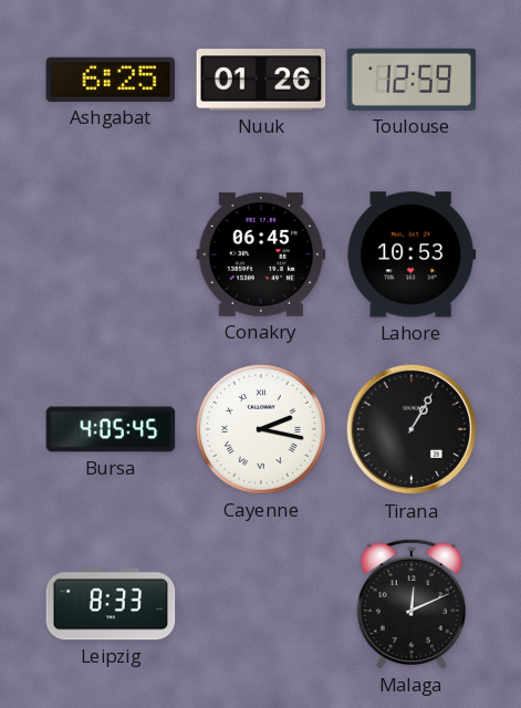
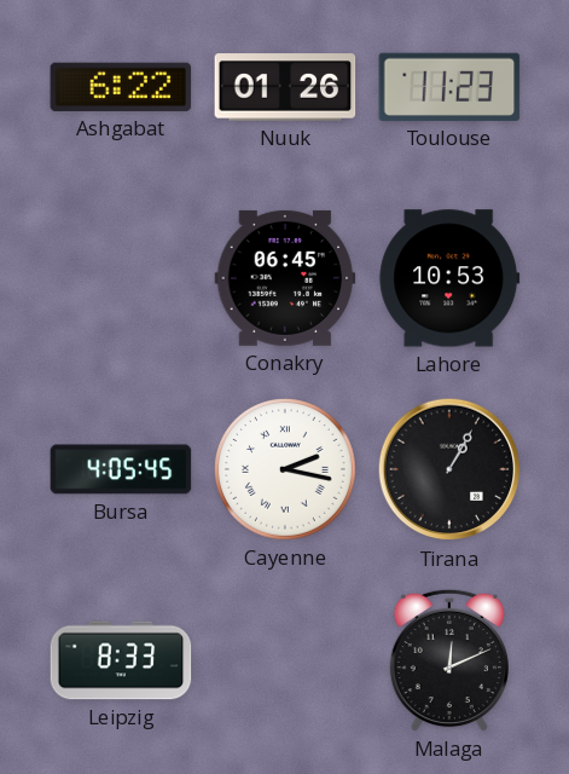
Ashgabat: 6:25 -> 6:22 (121, 87)
Toulouse: 12:59 -> 11:23 (449, 87)
